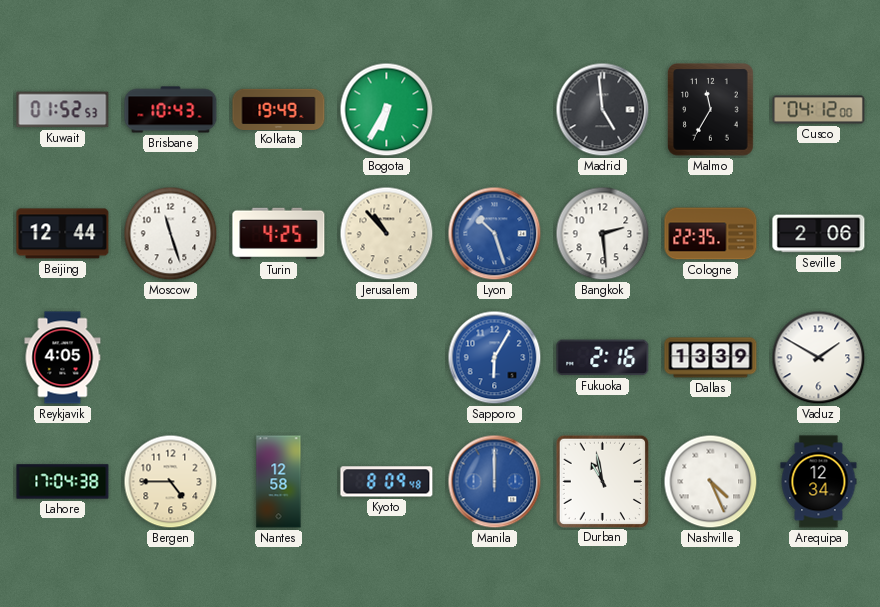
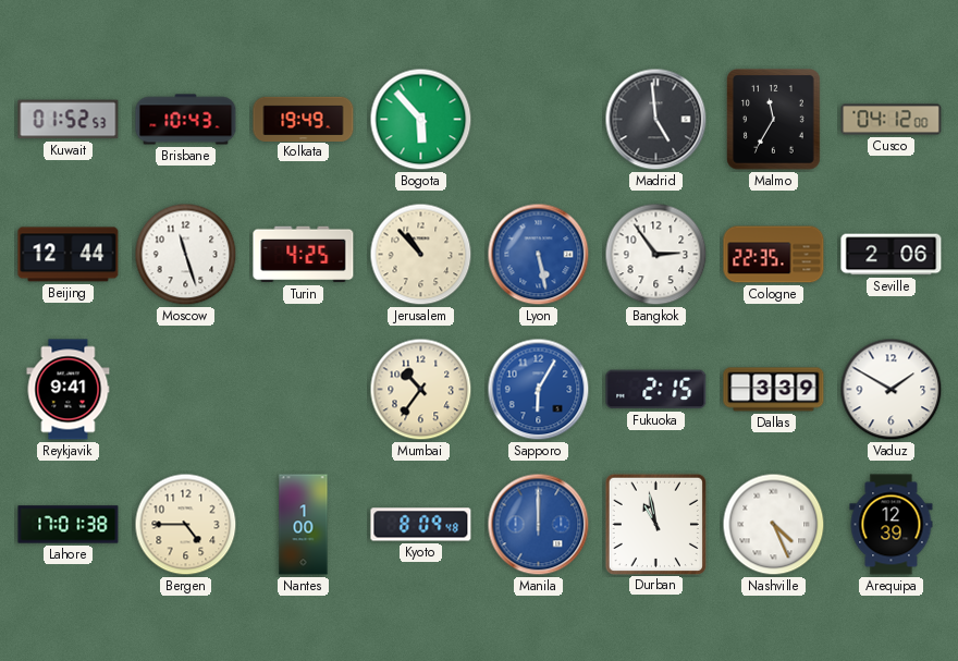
Bogota: 6:35 -> 5:53 (421, 120)
Lyon: 10:27 -> 5:28 (539, 255)
Bangkok: 2:29 -> 2:54 (656, 255)
Reykjavik: 4:05 -> 9:41 (69, 390)
Mumbai: none -> 10:36 (421, 390)
Fukuoka: 2:16 -> 2:15 (656, 390)
Dallas: 13:39 -> 3:39 (774, 390)
Lahore: 17:04 -> 17:01 (69, 525)
Nantes: 12:58 -> 1:00 (304, 525)
Arequipa: 12:34 -> 12:39 (892, 525)
